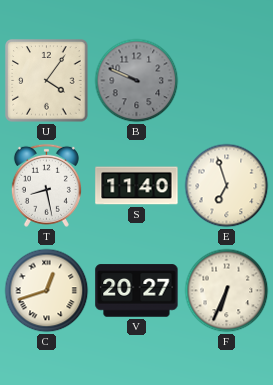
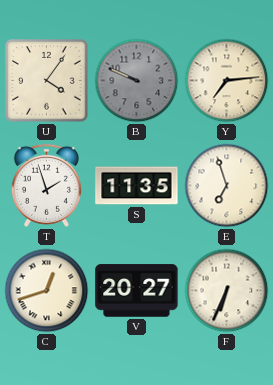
Y: none -> 7:14 (227, 81)
T: 8:28 -> 1:57 (46, 185)
S: 11:40 -> 11:35 (137, 186)
